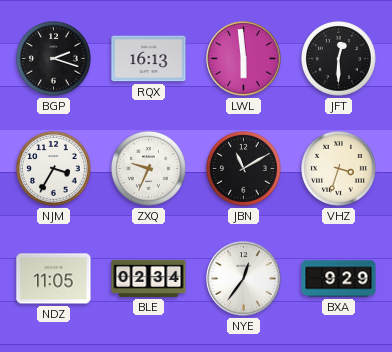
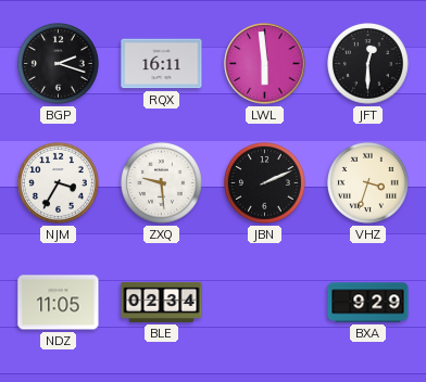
RQX: 16:13 -> 16:11 (162, 64)
ZXQ: 9:34 -> 9:29 (162, 183)
JBN: 11:10 -> 2:11 (265, 183)
NYE: 12:36 -> none (244, 279)
